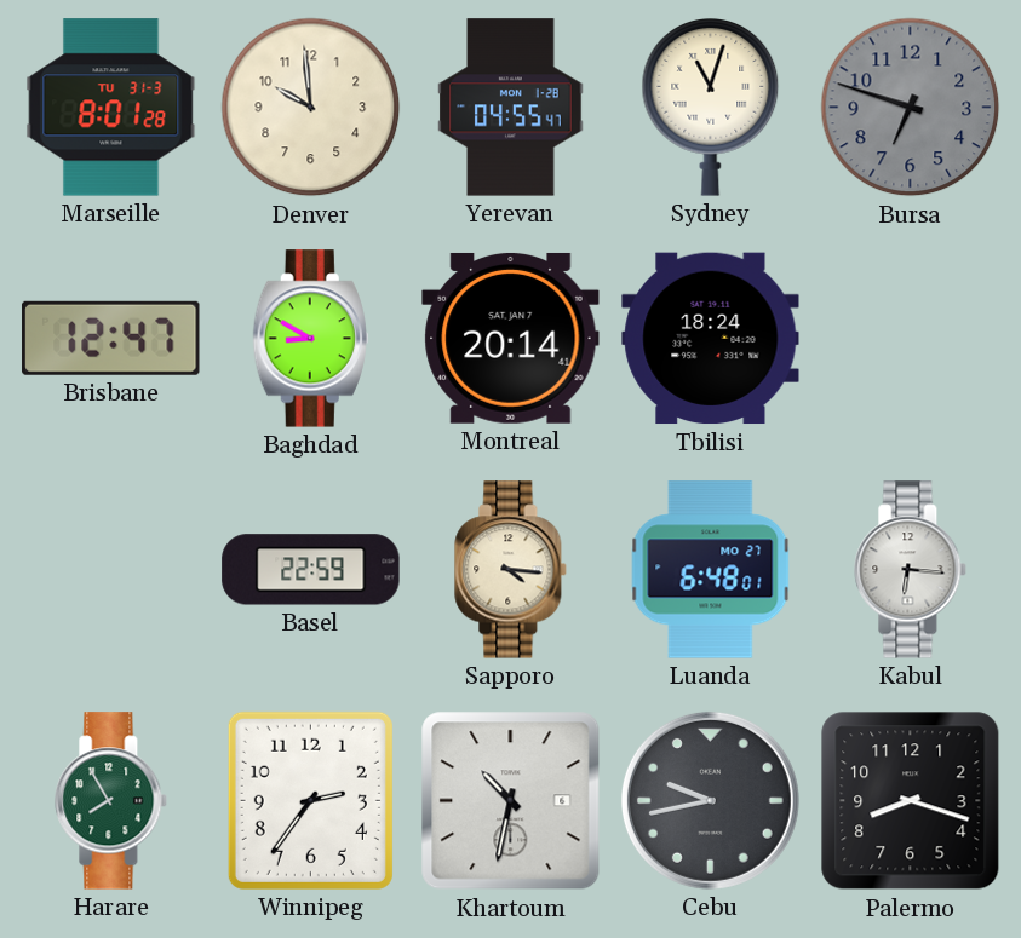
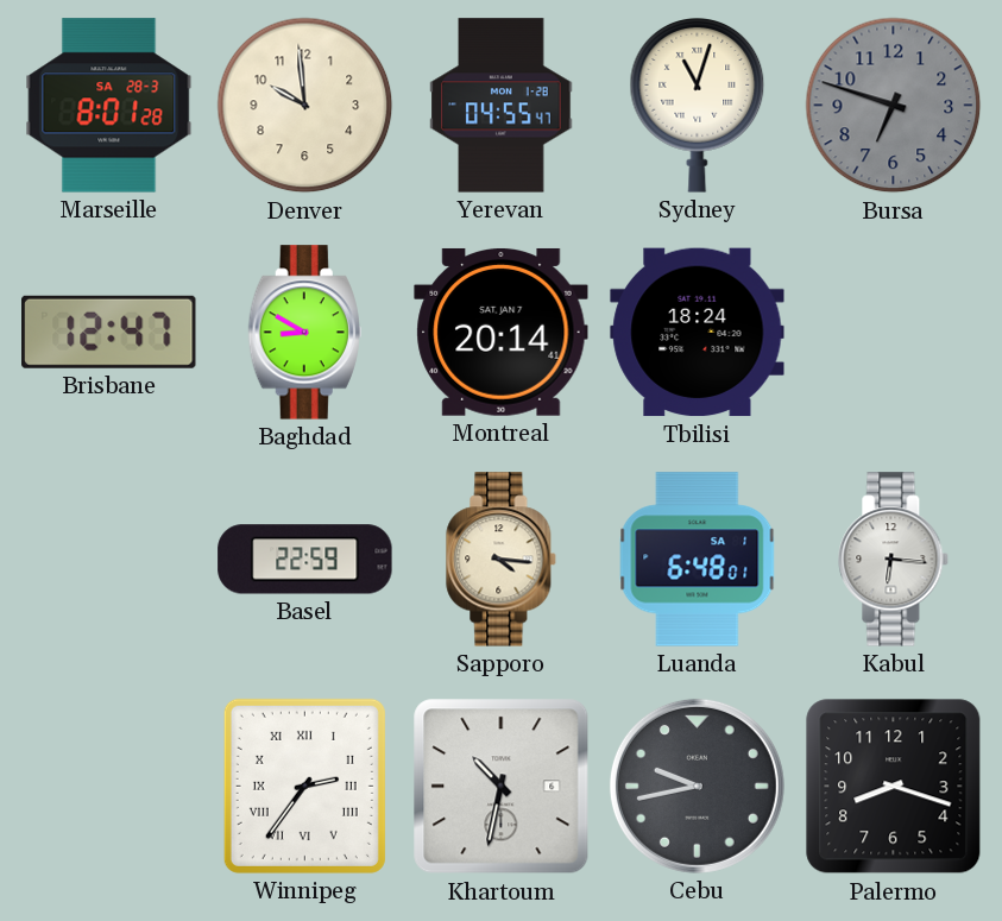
Marseille date: TU 31-3 -> SA 28-3 (109, 106)
Luanda date: MO 27 -> SA 1 (698, 560)
Harare: 7:55 -> none (111, 801)
Winnipeg numerals: Arabic -> Roman (304, 786)
